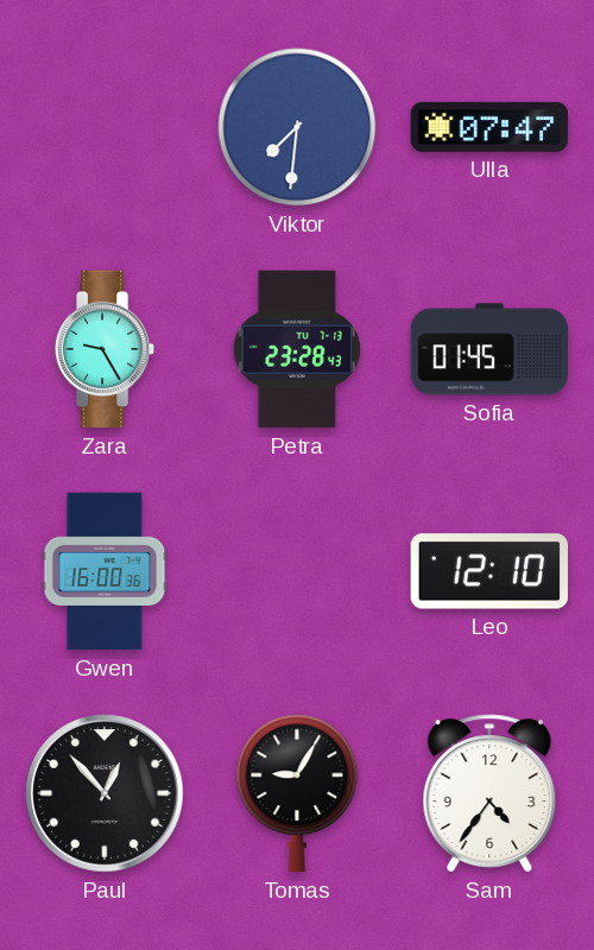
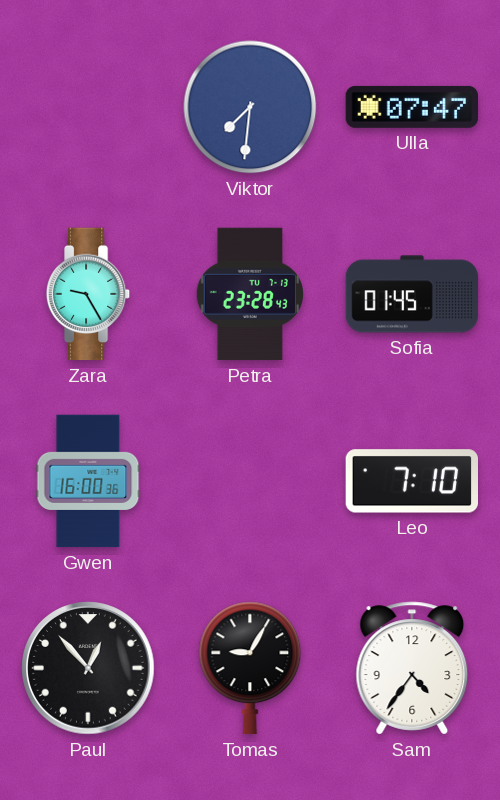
Leo: 12:10 -> 7:10 (411, 481)
